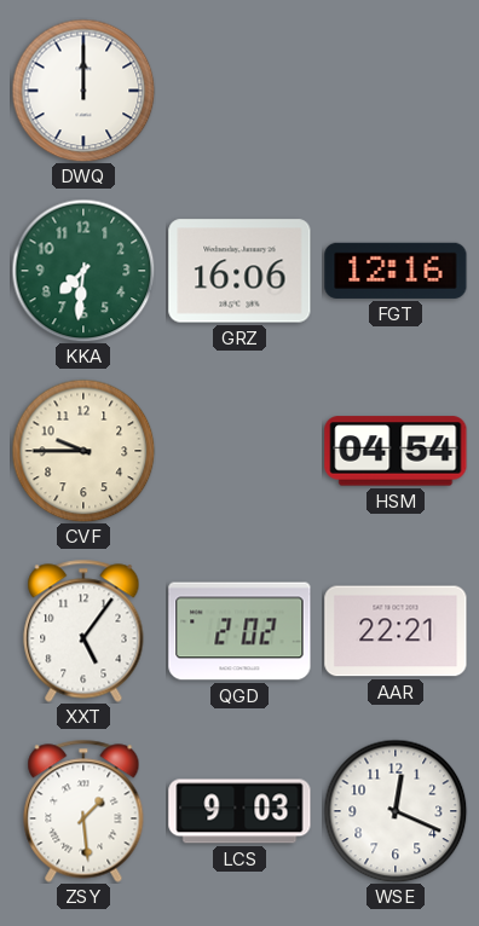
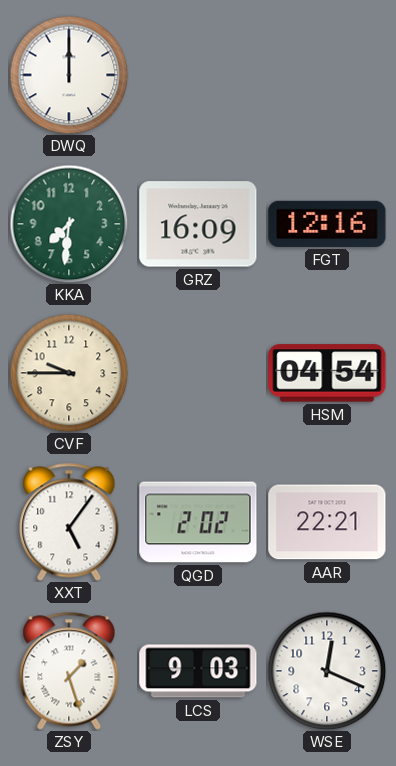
GRZ: 16:06 -> 16:09 (198, 224)
ZSY: 1:29 -> 1:27 (69, 671)
